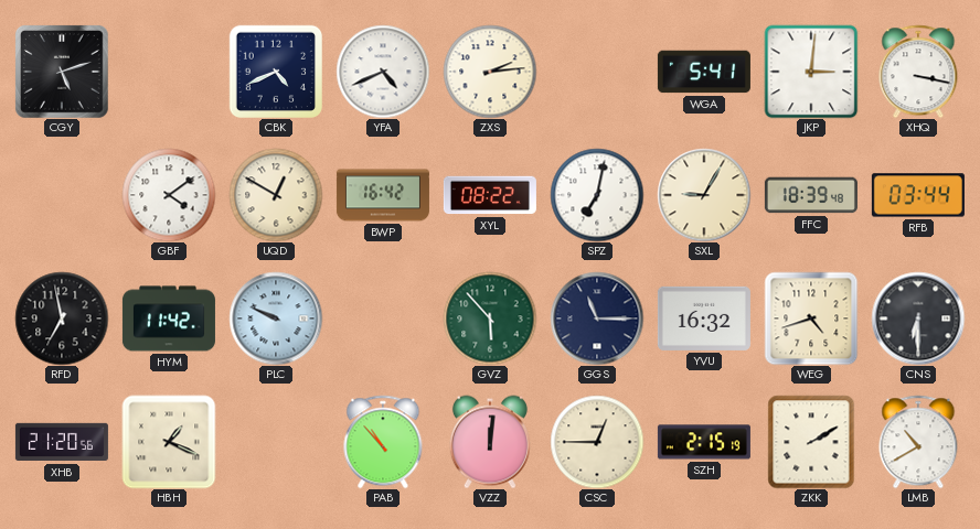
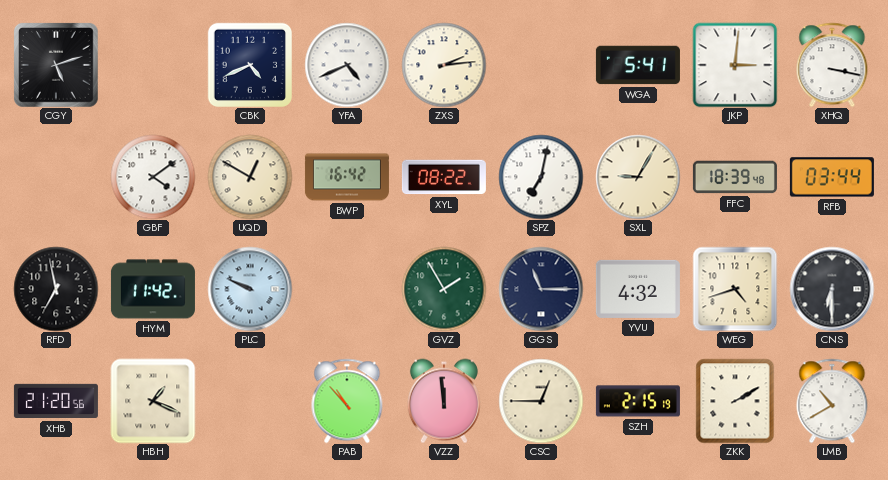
GVZ: 5:53 -> 1:55 (444, 289)
YVU: 16:32 -> 4:32 (638, 289)
VZZ: 12:01 -> 11:59 (444, 401)
